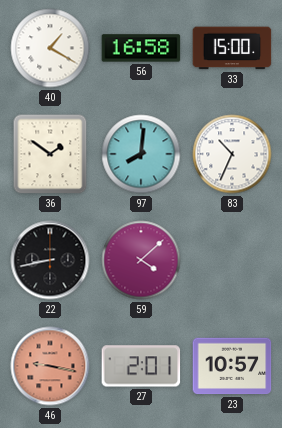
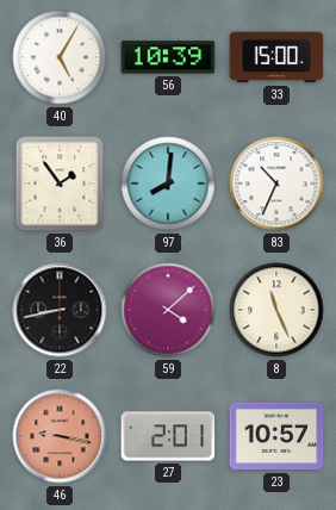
40: 1:20 -> 5:05 (60, 57)
56: 16:58 -> 10:39 (168, 57)
36: 1:51 -> 1:54 (60, 184)
8: none -> 11:26 (276, 310)
